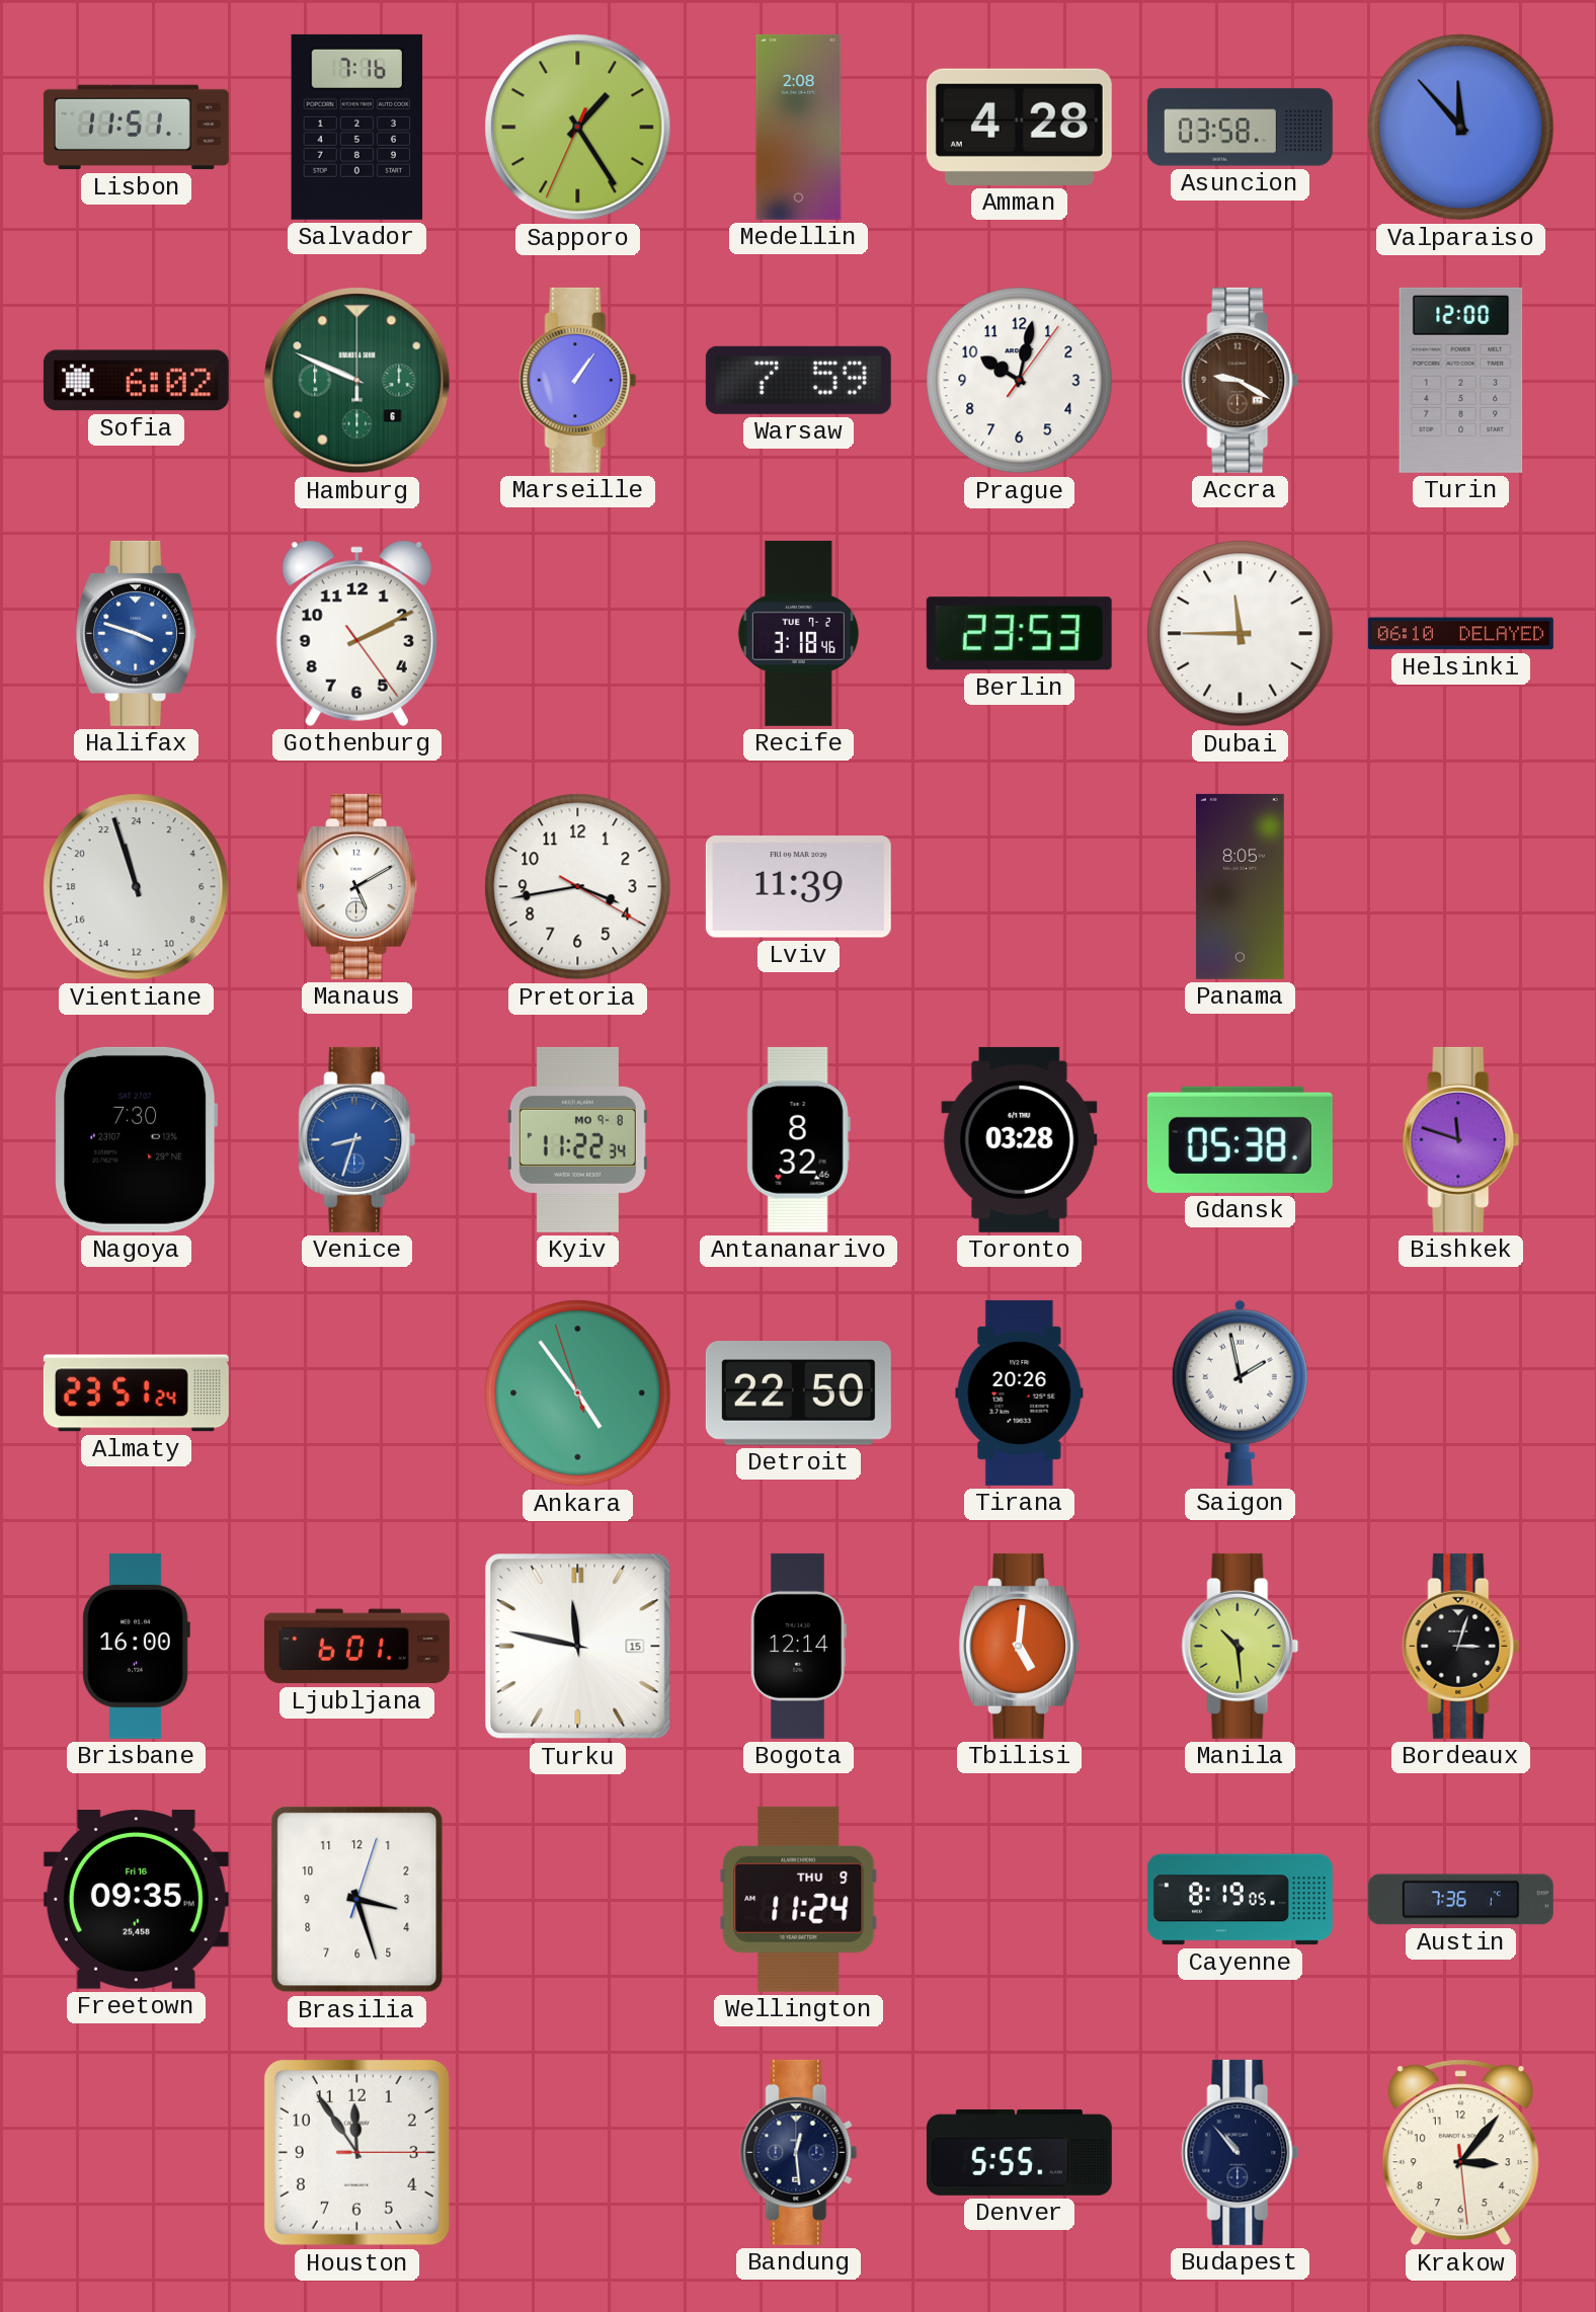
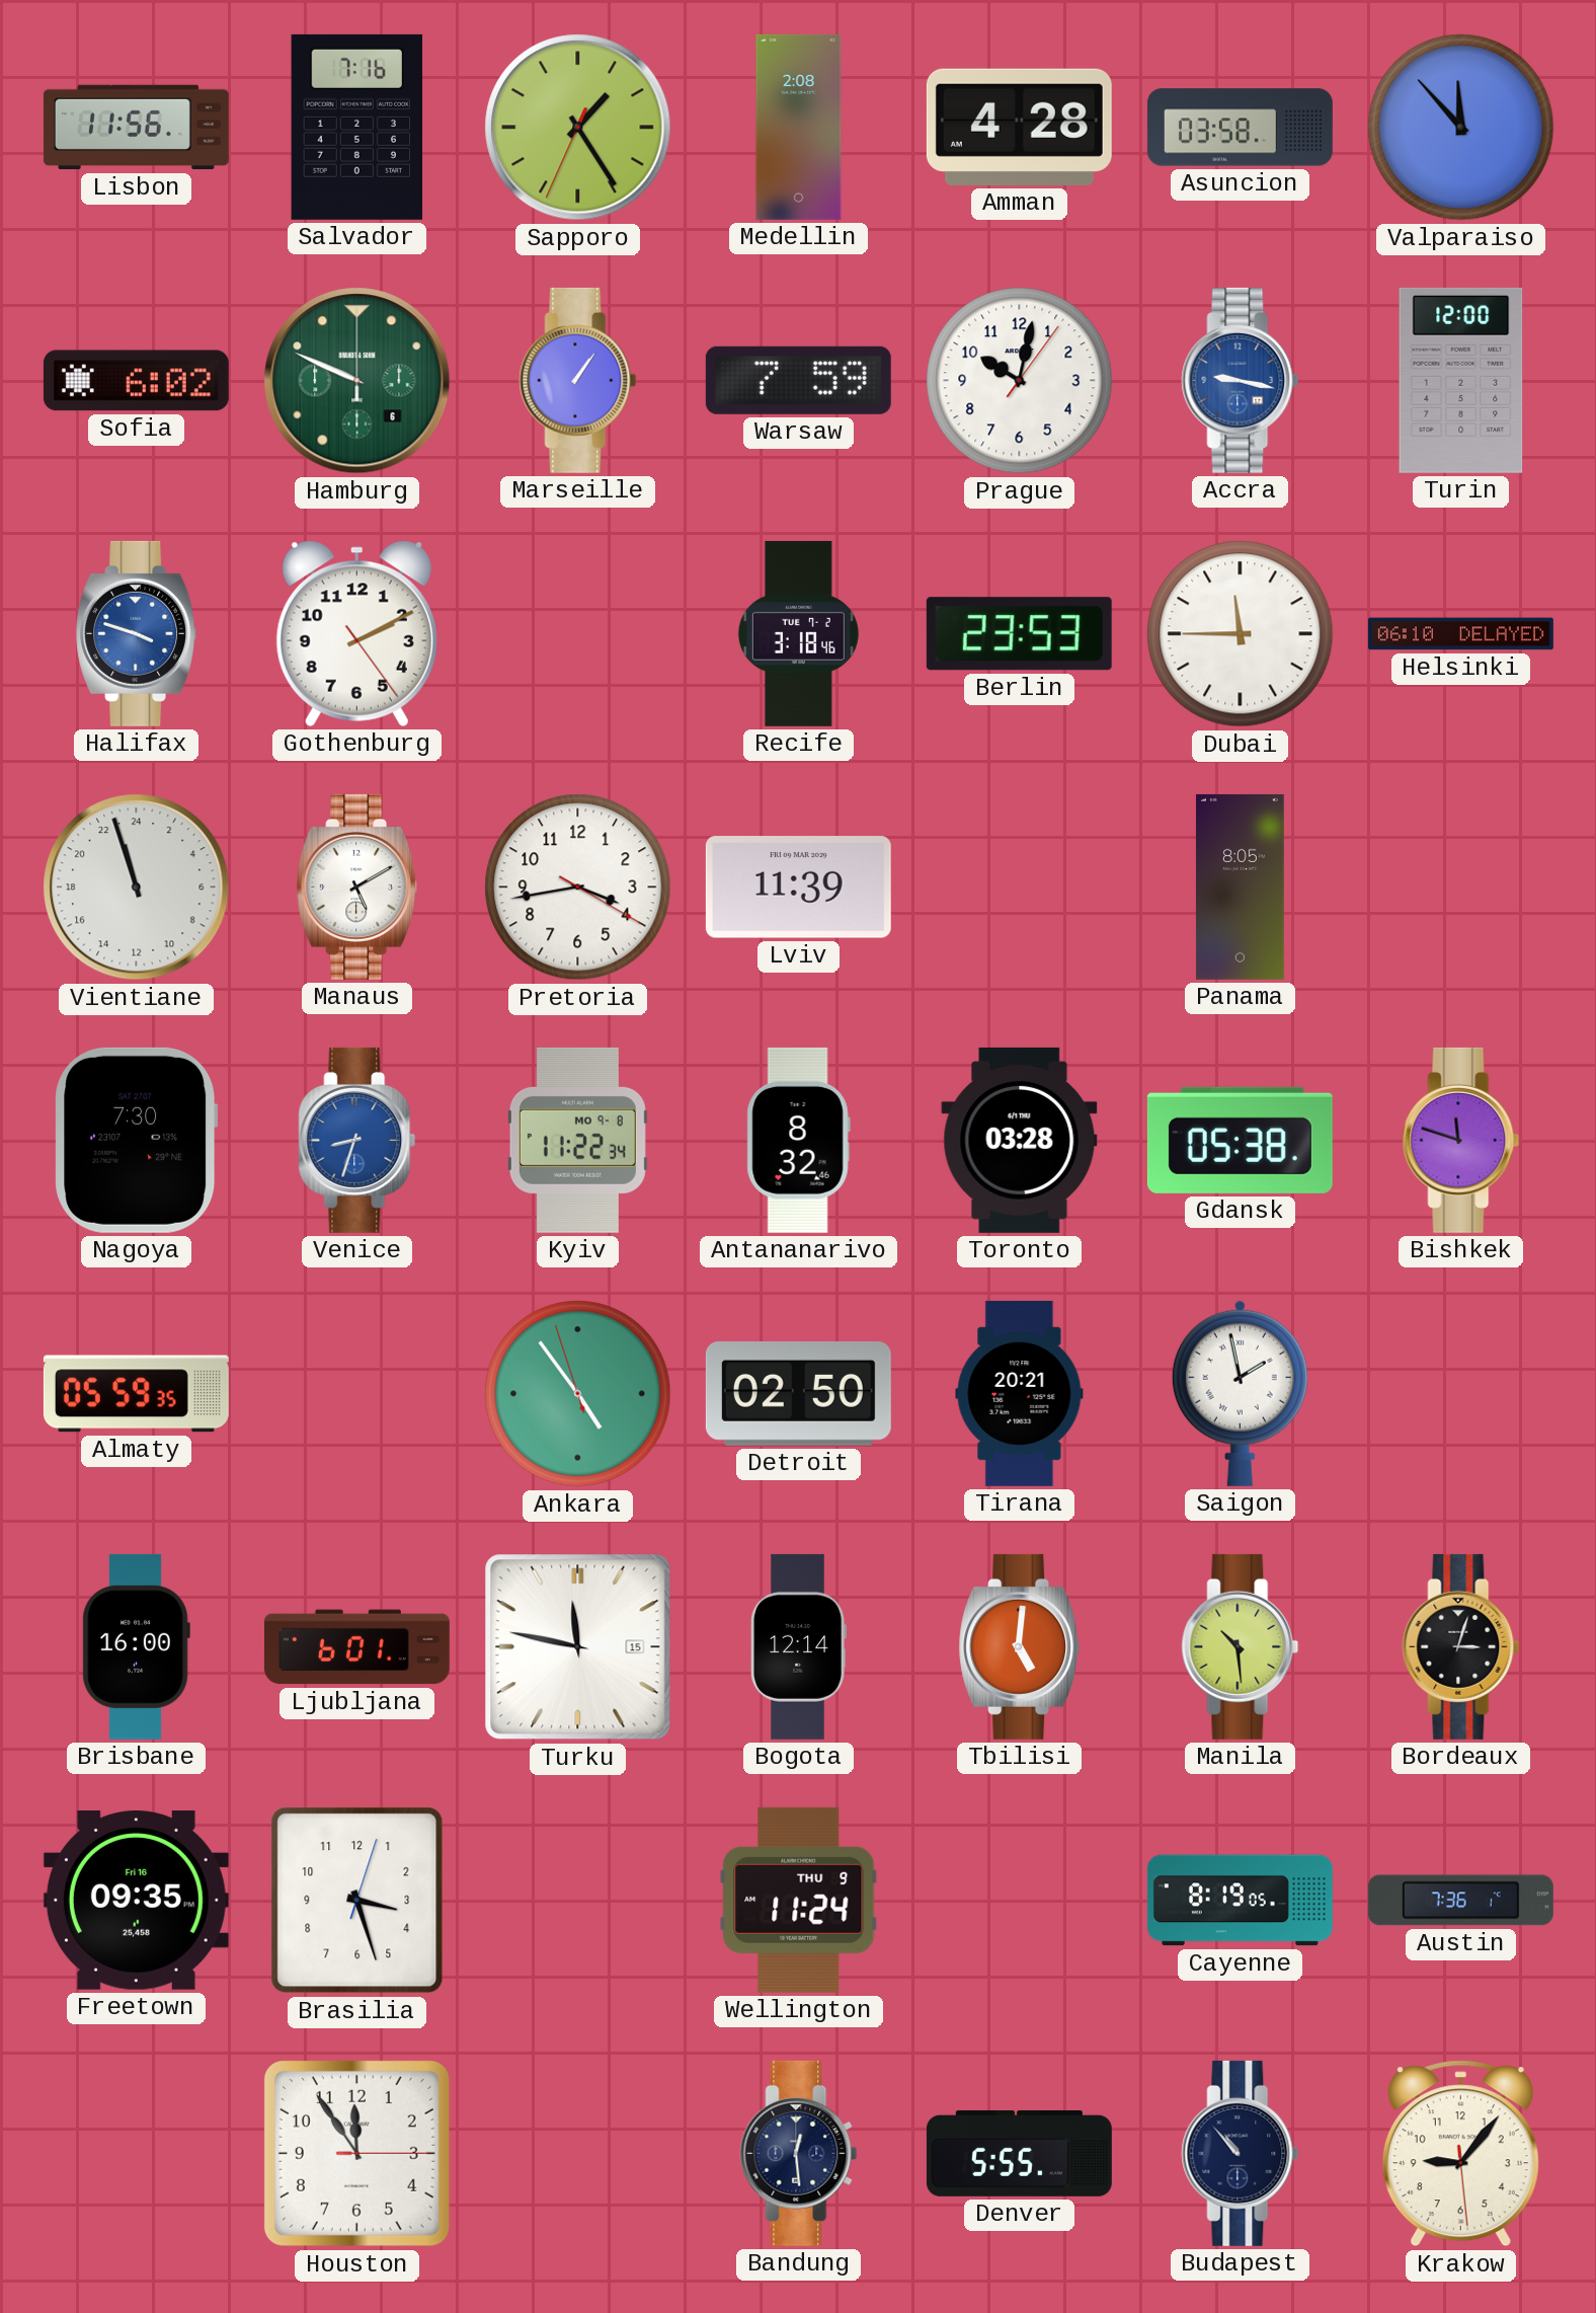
Lisbon: 11:51 -> 11:56 (136, 128)
Accra: 9:20 -> 9:17 (1241, 380)
Accra dial: brown -> blue (1241, 380)
Almaty: 23:51 -> 05:59 (136, 1394)
Detroit: 22:50 -> 02:50 (798, 1393)
Tirana: 20:26 -> 20:21 (1020, 1393)
Krakow: 3:06 -> 9:06 (1460, 2154)
